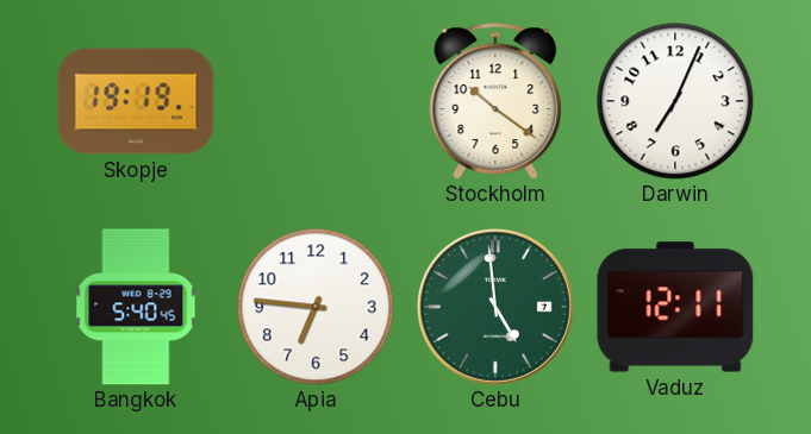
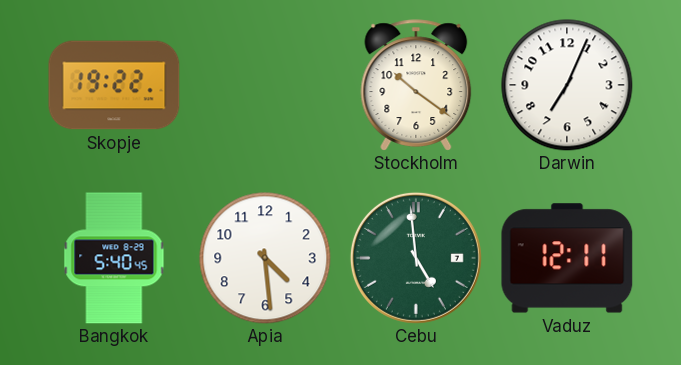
Skopje: 19:19 -> 19:22 (114, 85)
Apia: 6:46 -> 4:29 (265, 258)
